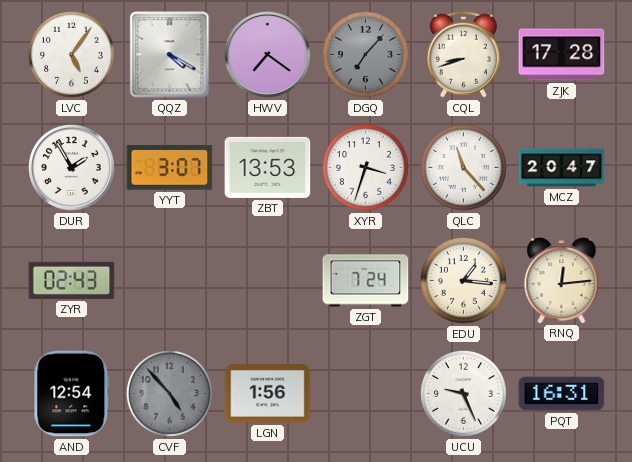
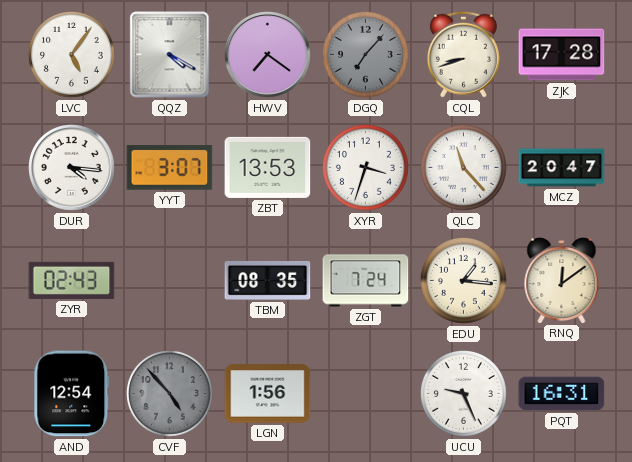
DUR: 1:55 -> 4:16 (72, 168)
TBM: none -> 08:35 (268, 281)
RNQ: 12:14 -> 12:09 (562, 281)
